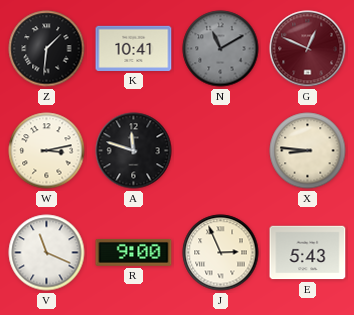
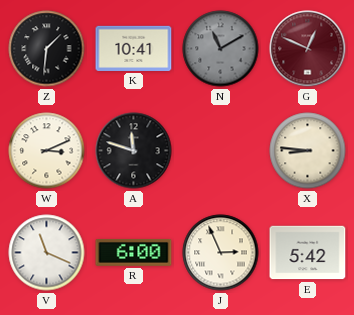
W: 3:13 -> 3:11 (47, 151)
R: 9:00 -> 6:00 (134, 252)
E: 5:43 -> 5:42 (308, 253)
